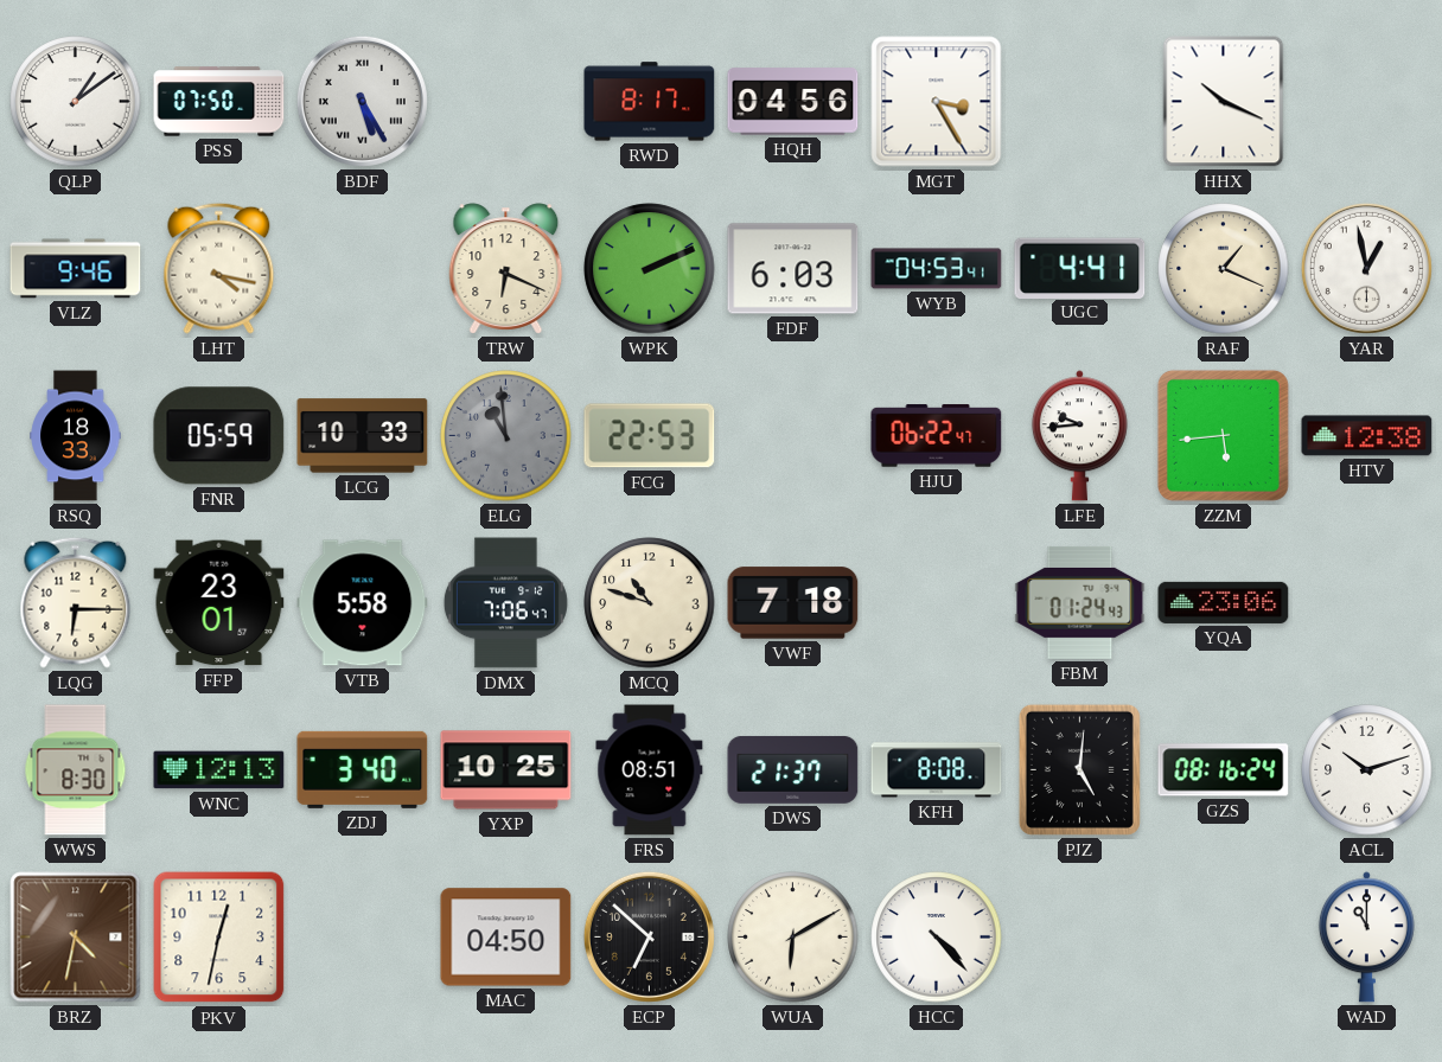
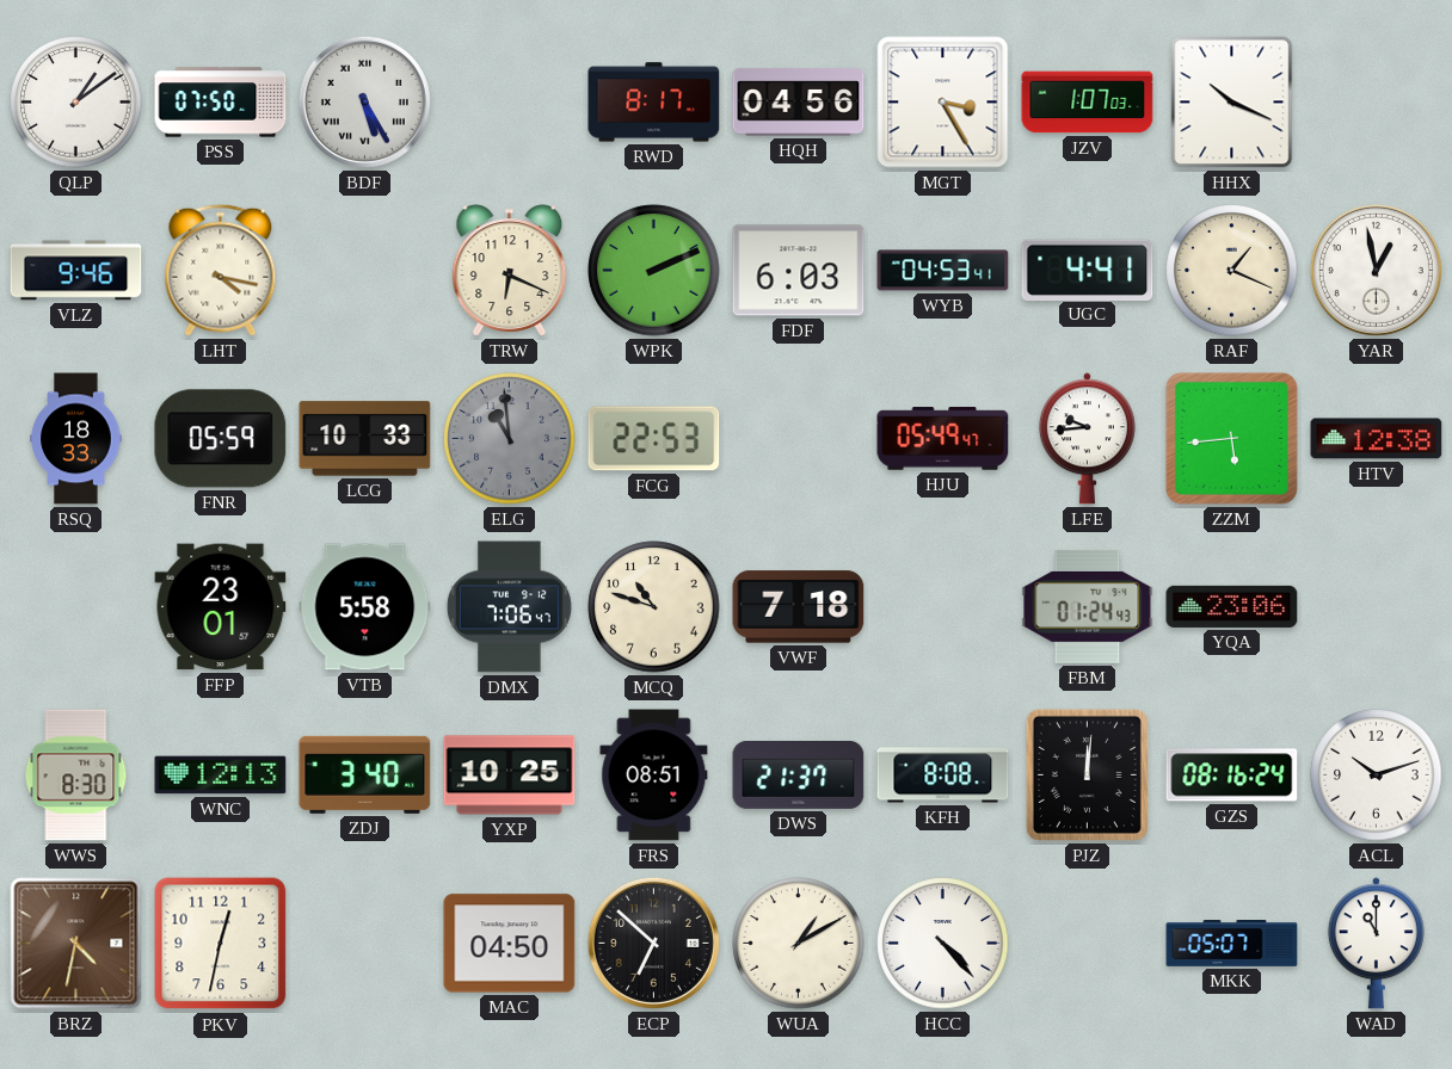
JZV: none -> 1:07 (1088, 103)
HJU: 06:22 -> 05:49 (943, 439)
LQG: 6:15 -> none (76, 602)
PJZ: 5:01 -> 12:01 (1087, 774)
WUA: 6:10 -> 1:10 (799, 944)
MKK: none -> 05:07 (1232, 944)
